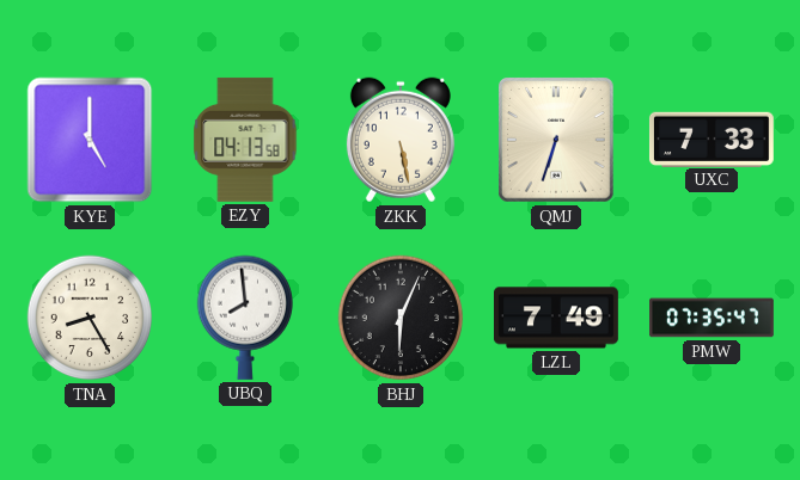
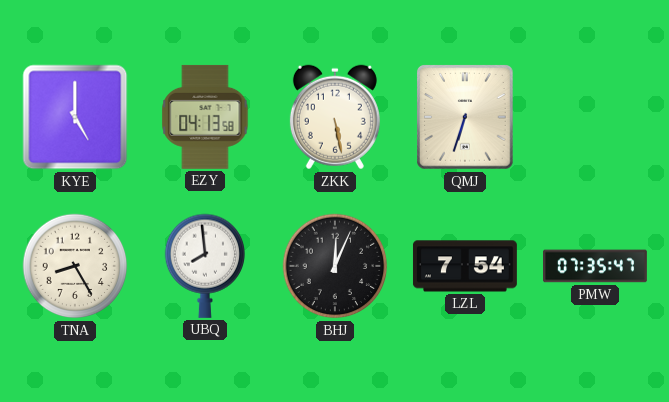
UXC: 7:33 -> none (712, 139)
BHJ: 6:04 -> 12:04 (335, 266)
LZL: 7:49 -> 7:54 (465, 266)
